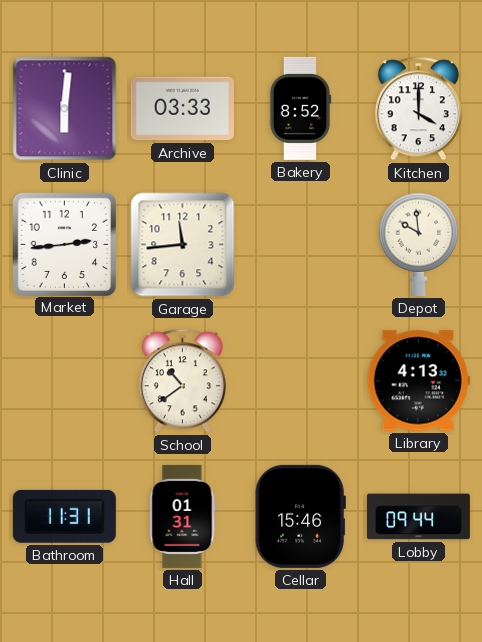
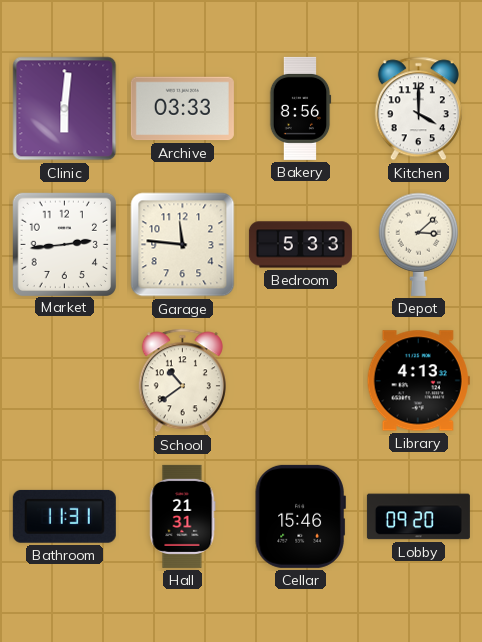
Bakery: 8:52 -> 8:56 (300, 108)
Garage: 11:44 -> 11:46 (183, 245)
Bedroom: none -> 5:33 (300, 245)
Depot: 9:59 -> 3:08 (419, 244)
Hall: 01:31 -> 21:31 (183, 516)
Lobby: 09:44 -> 09:20 (418, 517)
